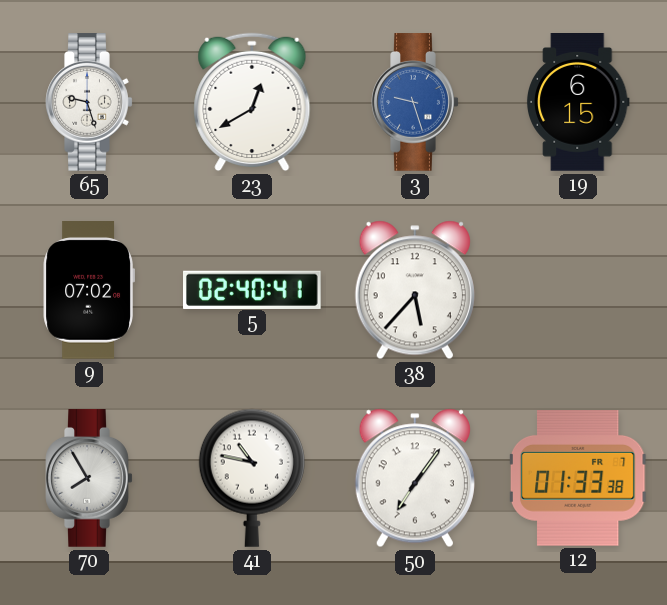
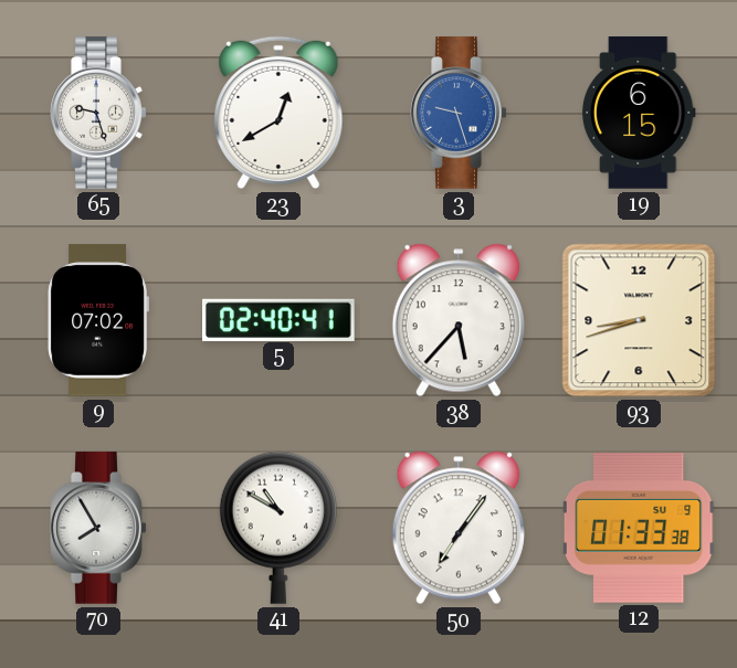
93: none -> 8:42 (639, 320)
41: 10:47 -> 10:50 (278, 528)
12 date: FR 7 -> SU 9 (639, 528)
